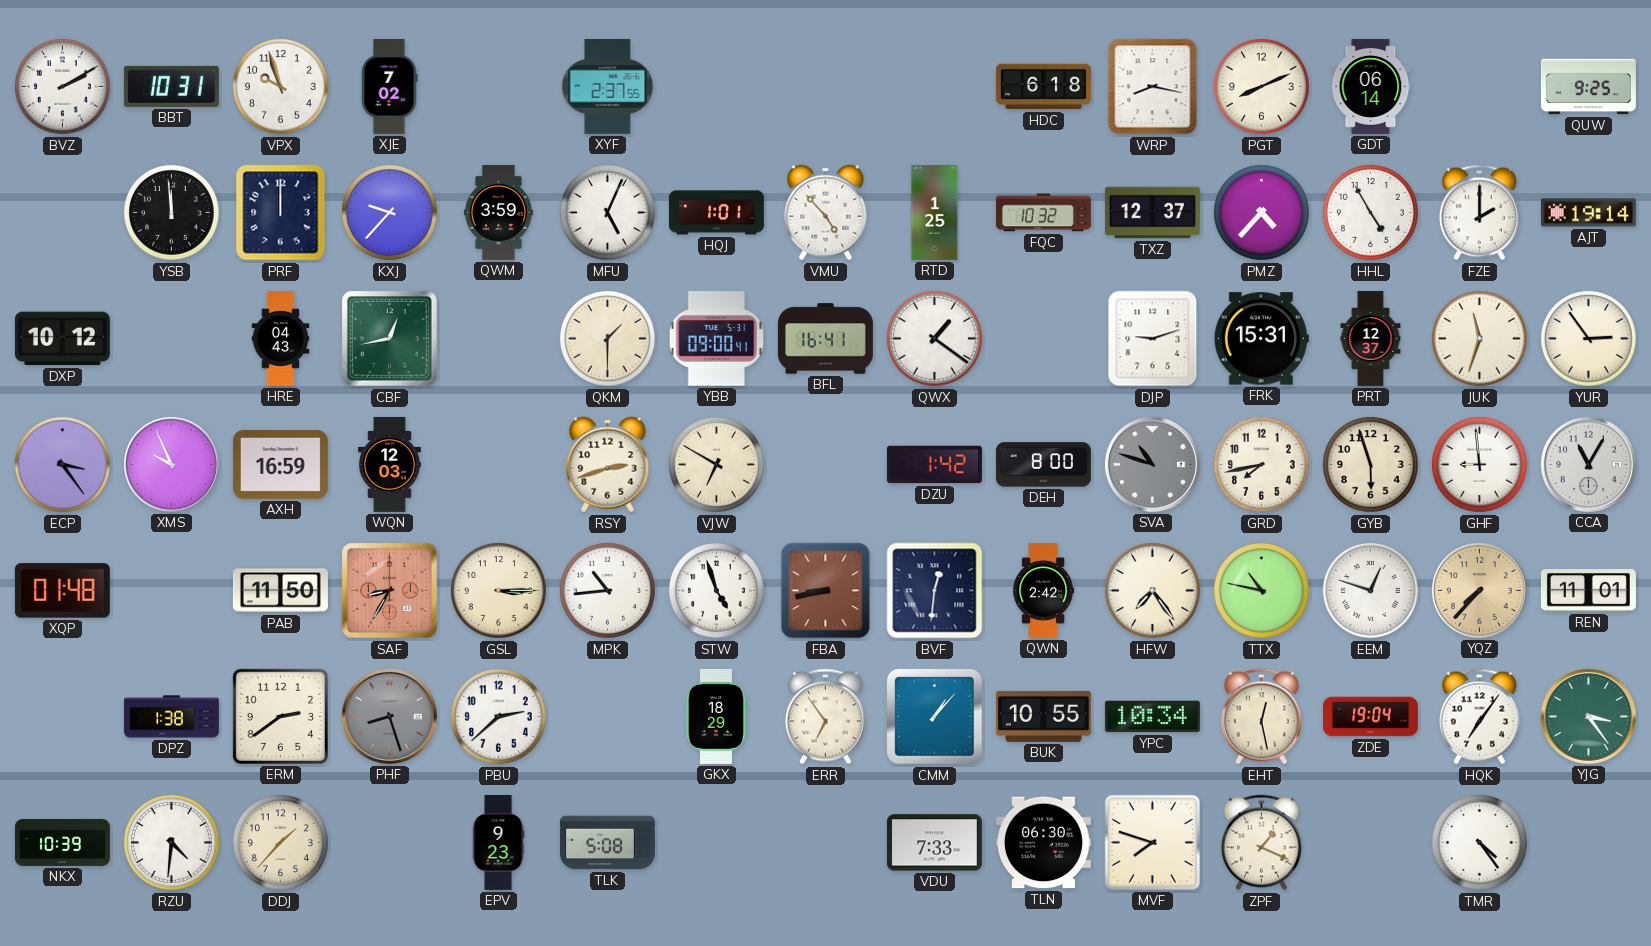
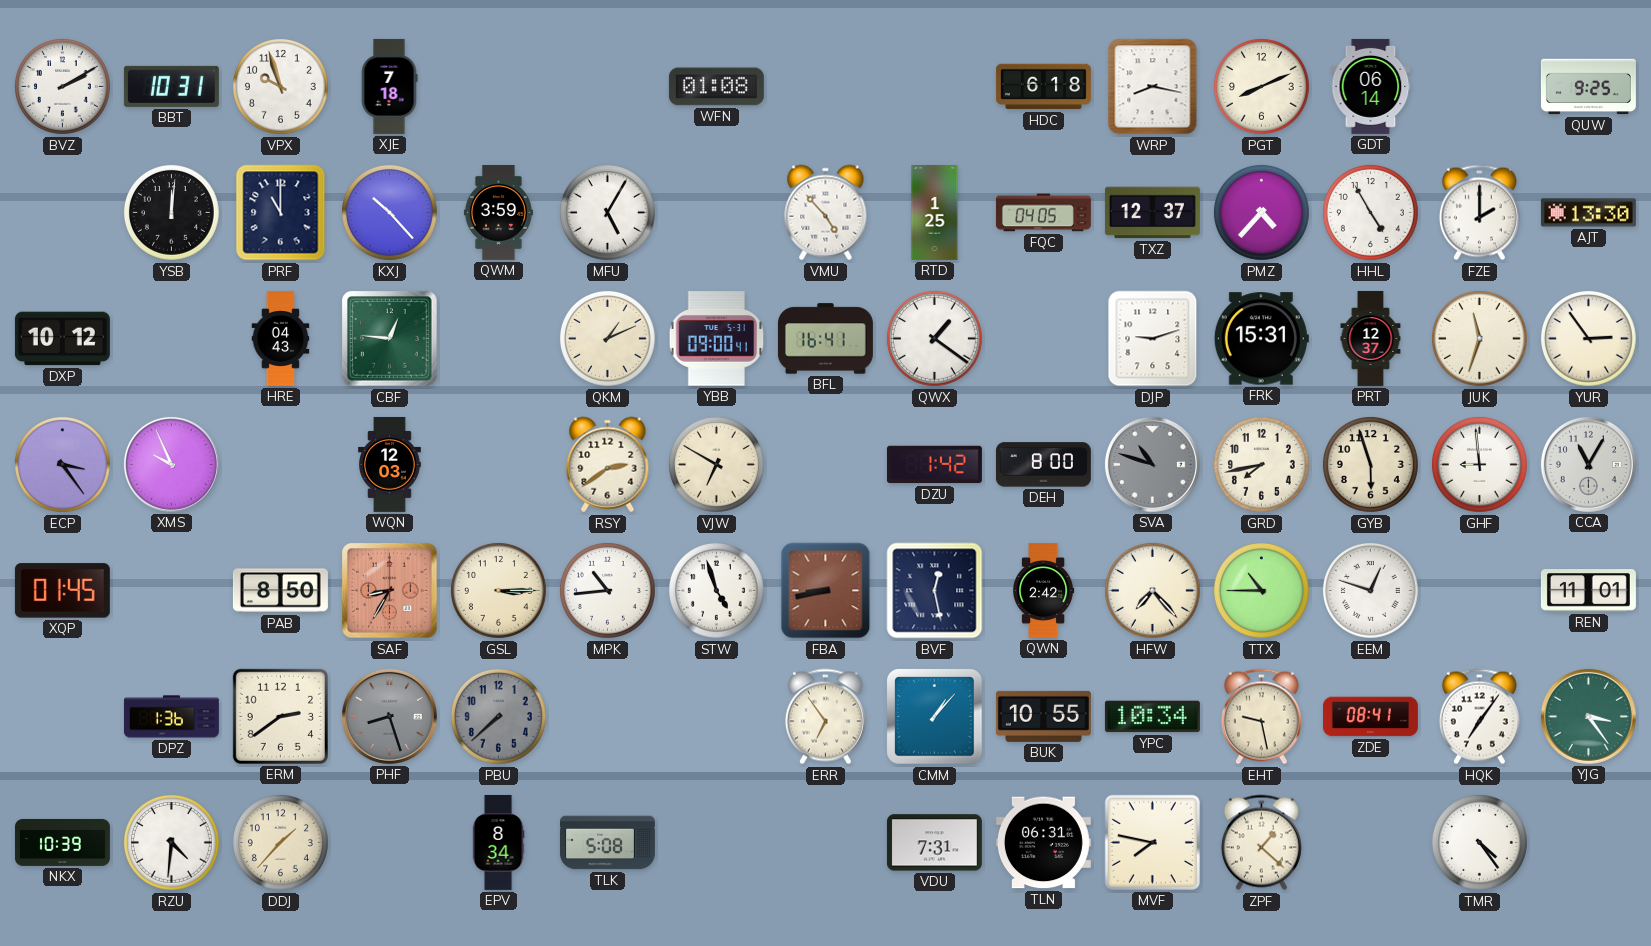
XJE: 7:02 -> 7:18 (389, 86)
XYF: 2:37 -> none (608, 86)
WFN: none -> 01:08 (716, 87)
YSB: 11:59 -> 12:01 (172, 213)
PRF: 12:00 -> 11:00 (281, 213)
KXJ: 9:37 -> 10:23 (390, 213)
MFU: 5:04 -> 5:05 (608, 213)
HQJ: 1:01 -> none (716, 213)
FQC: 10:32 -> 04:05 (1043, 213)
AJT: 19:14 -> 13:30 (1588, 213)
CBF: 12:43 -> 12:46 (390, 339)
QKM: 1:30 -> 1:11 (608, 339)
AXH: 16:59 -> none (280, 464)
RSY: 2:42 -> 2:39 (608, 465)
XQP: 01:48 -> 01:45 (62, 591)
PAB: 11:50 -> 8:50 (280, 591)
BVF: 12:31 -> 12:28 (935, 591)
HFW: 7:24 -> 7:23 (1153, 591)
TTX: 10:47 -> 10:45 (1262, 591)
YQZ: 7:37 -> none (1479, 590)
DPZ: 1:38 -> 1:36 (171, 717)
PBU: 2:38 -> 7:38 (499, 717)
PBU dial: white -> grey (499, 717)
GKX: 18:29 -> none (716, 716)
EHT: 12:28 -> 9:28 (1261, 717)
ZDE: 19:04 -> 08:41 (1370, 717)
EPV: 9:23 -> 8:34 (498, 842)
VDU: 7:33 -> 7:31 (934, 843)
TLN: 06:30 -> 06:31 (1043, 843)
MVF: 7:48 -> 7:47 (1152, 842)
ZPF: 1:19 -> 1:22 (1261, 843)
